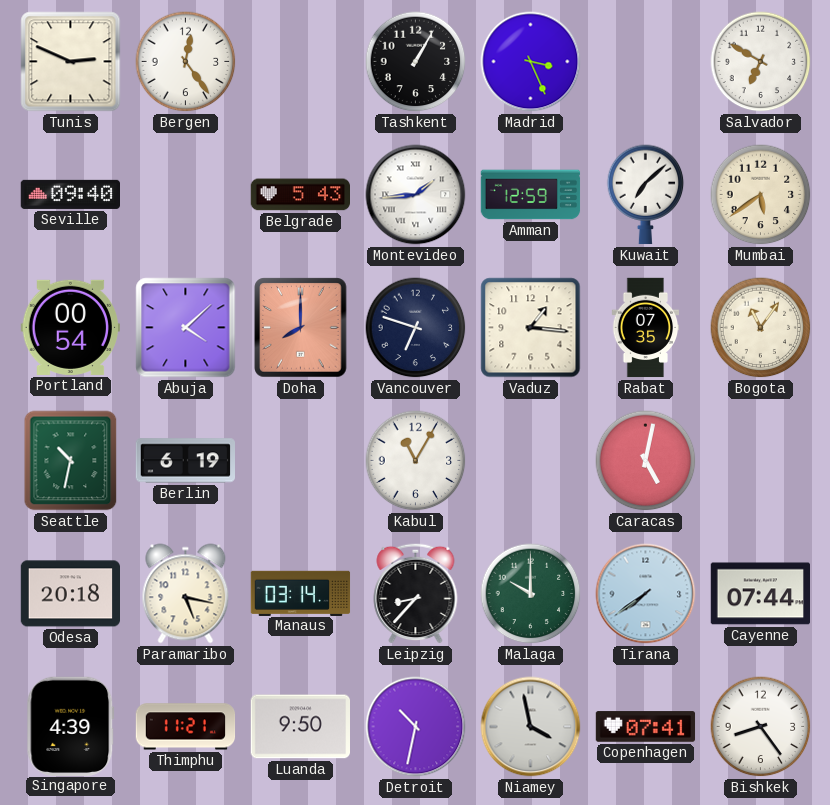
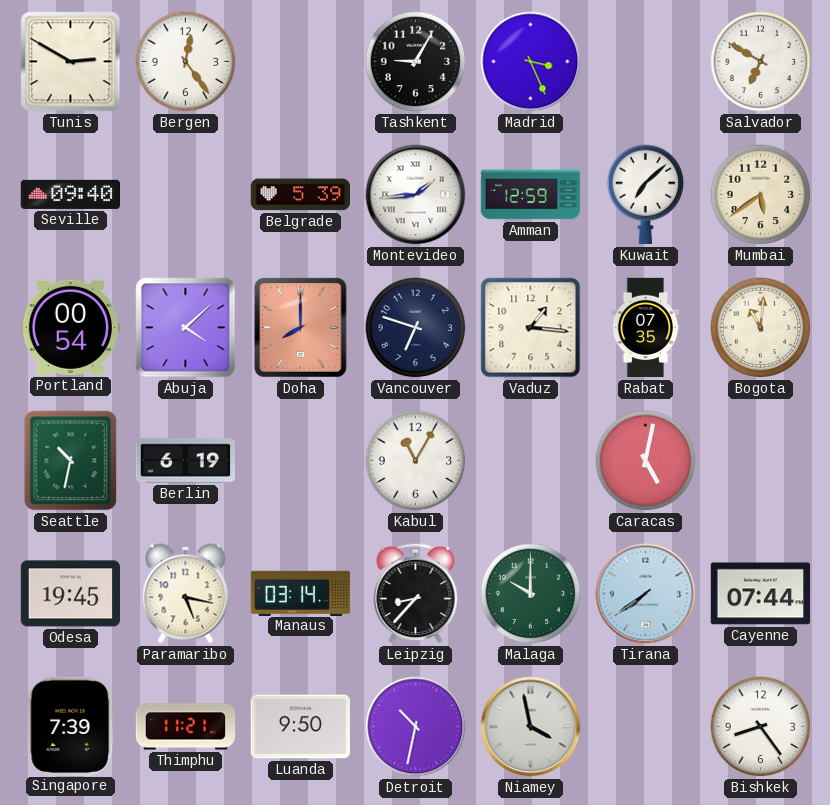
Tunis: 2:49 -> 2:50 (71, 62)
Tashkent: 1:05 -> 9:05 (416, 62)
Belgrade: 5:43 -> 5:39 (300, 195)
Bogota: 11:06 -> 11:01 (761, 328)
Odesa: 20:18 -> 19:45 (71, 594)
Singapore: 4:39 -> 7:39 (71, 726)
Copenhagen: 07:41 -> none (646, 727)
